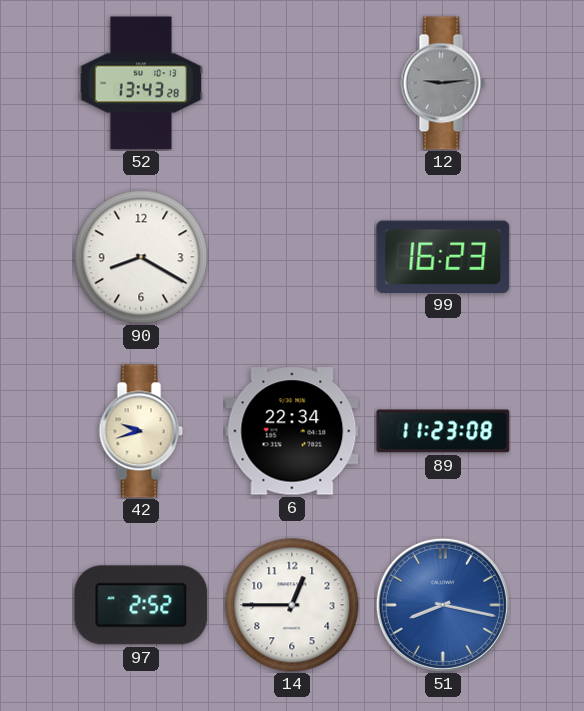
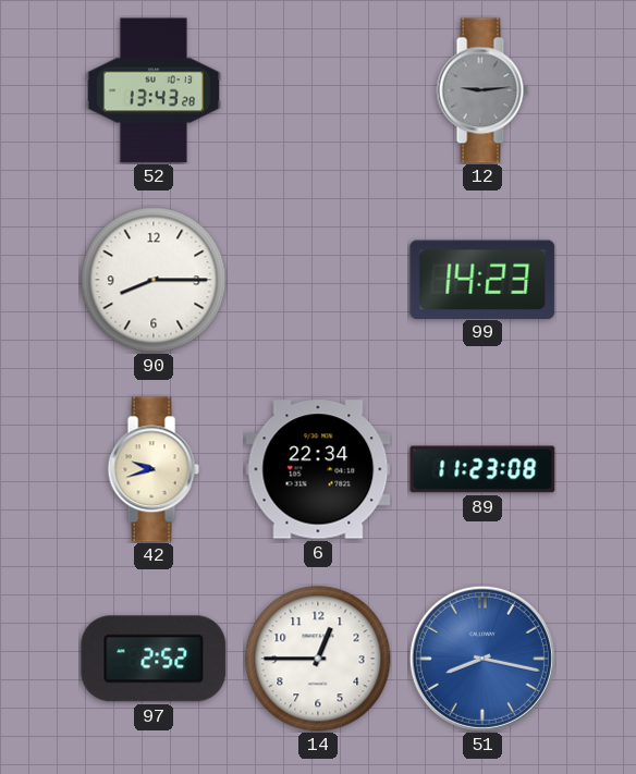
90: 8:20 -> 8:15 (154, 280)
99: 16:23 -> 14:23 (482, 279)
